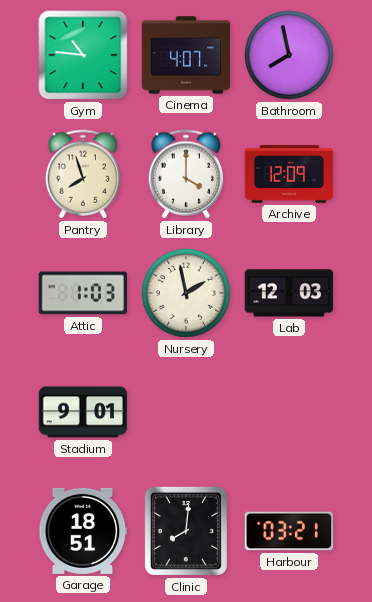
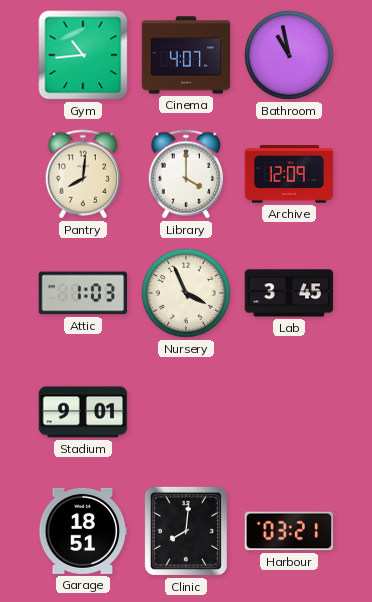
Gym: 10:46 -> 10:44 (83, 55)
Bathroom: 7:58 -> 10:58 (290, 56)
Pantry: 7:57 -> 8:01 (83, 174)
Nursery: 1:58 -> 3:56 (187, 294)
Lab: 12:03 -> 3:45 (289, 293)
